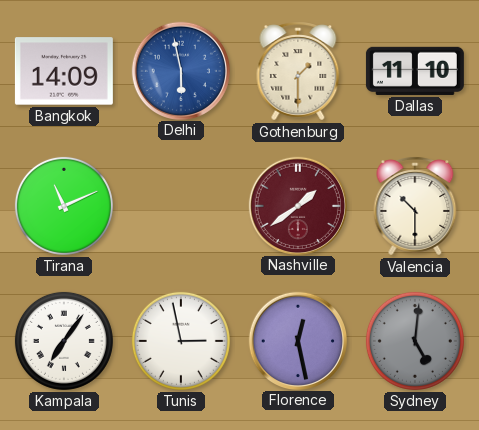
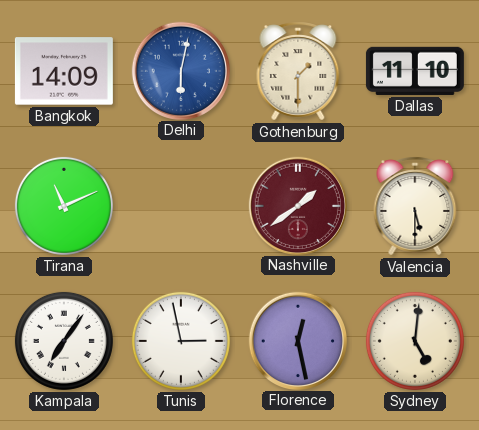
Delhi: 5:58 -> 6:02 (180, 70)
Valencia: 10:30 -> 5:30 (415, 206)
Sydney dial: grey -> cream (415, 341)
